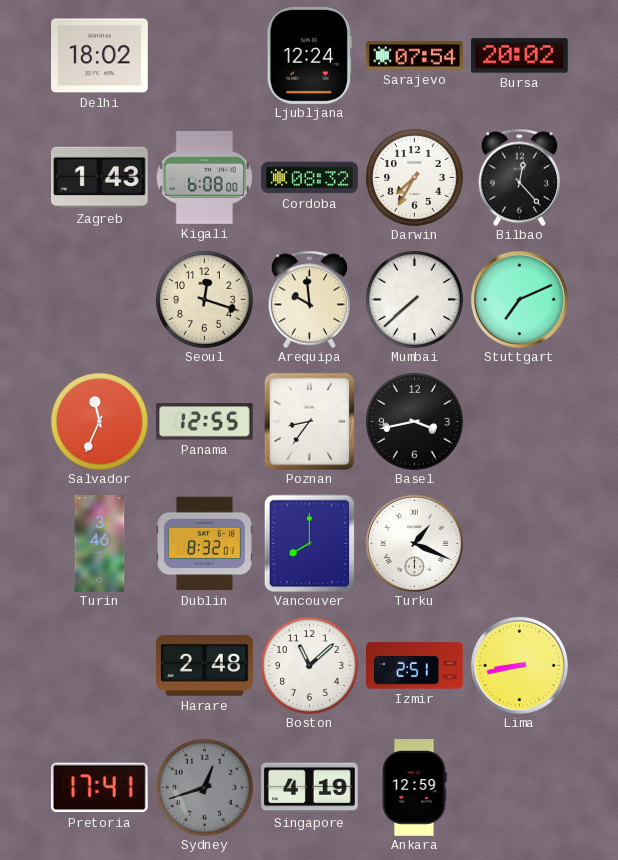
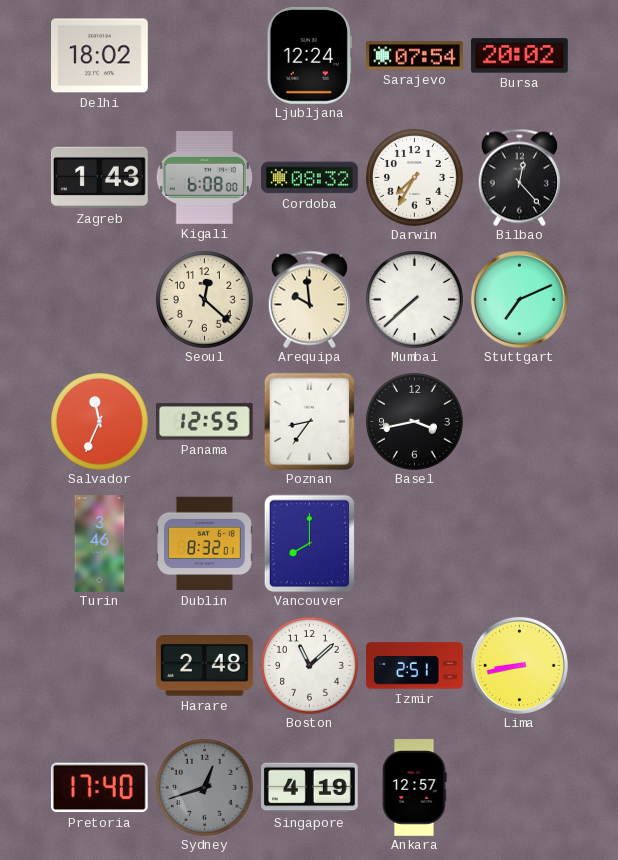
Seoul: 12:18 -> 12:22 (205, 300)
Turku: 1:19 -> none (414, 543)
Pretoria: 17:41 -> 17:40 (99, 788)
Ankara: 12:59 -> 12:57 (414, 788)
